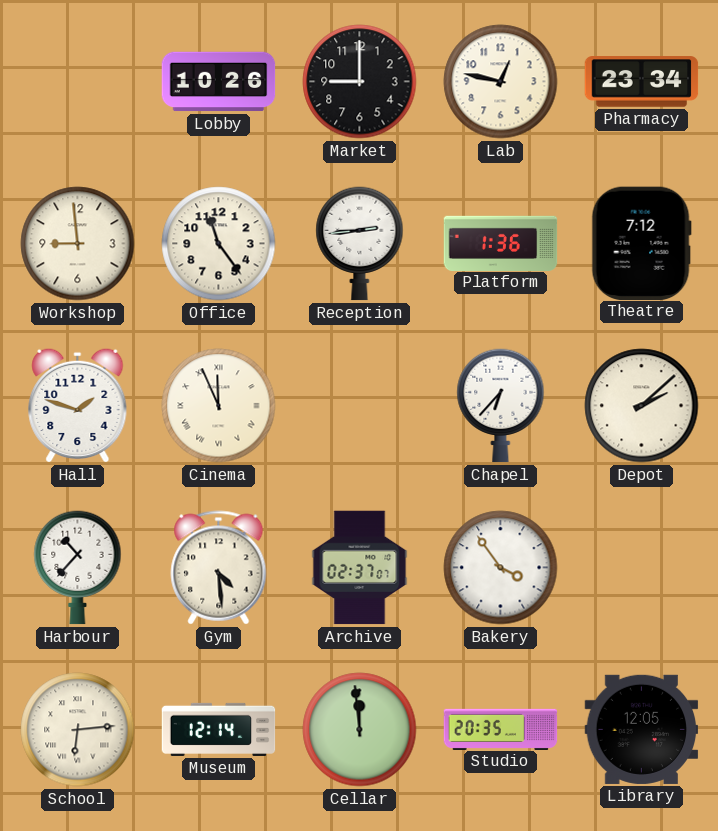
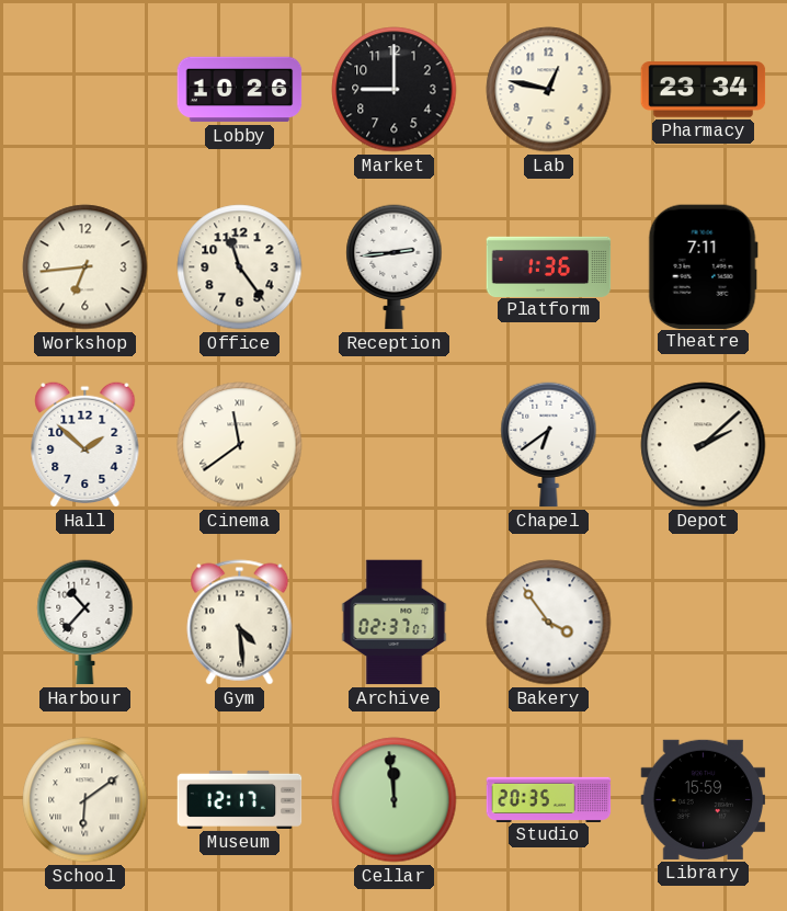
Workshop: 8:59 -> 6:44 (85, 267)
Theatre: 7:12 -> 7:11 (703, 266)
Hall: 1:48 -> 1:52 (85, 444)
Cinema: 11:56 -> 11:39 (240, 445)
Chapel: 6:37 -> 6:39 (549, 445)
School: 6:14 -> 6:09 (85, 800)
Museum: 12:14 -> 12:17 (240, 799)
Library: 12:05 -> 15:59 (704, 799)
